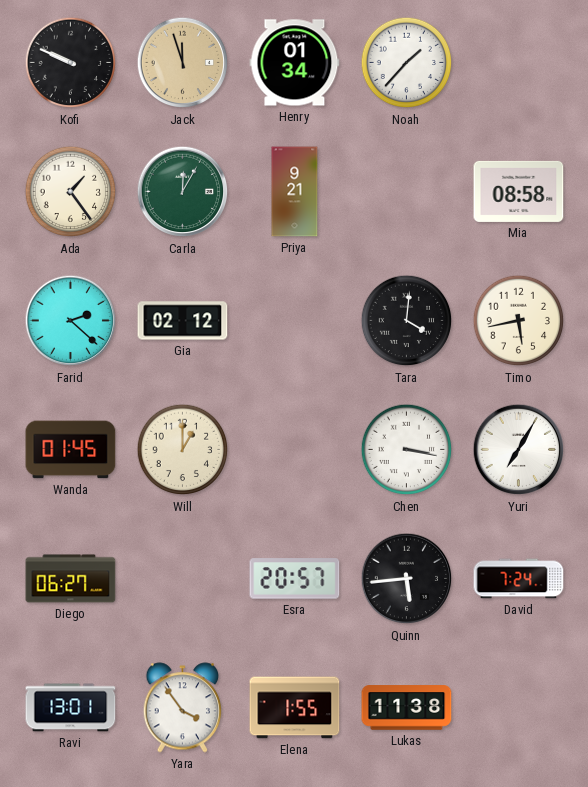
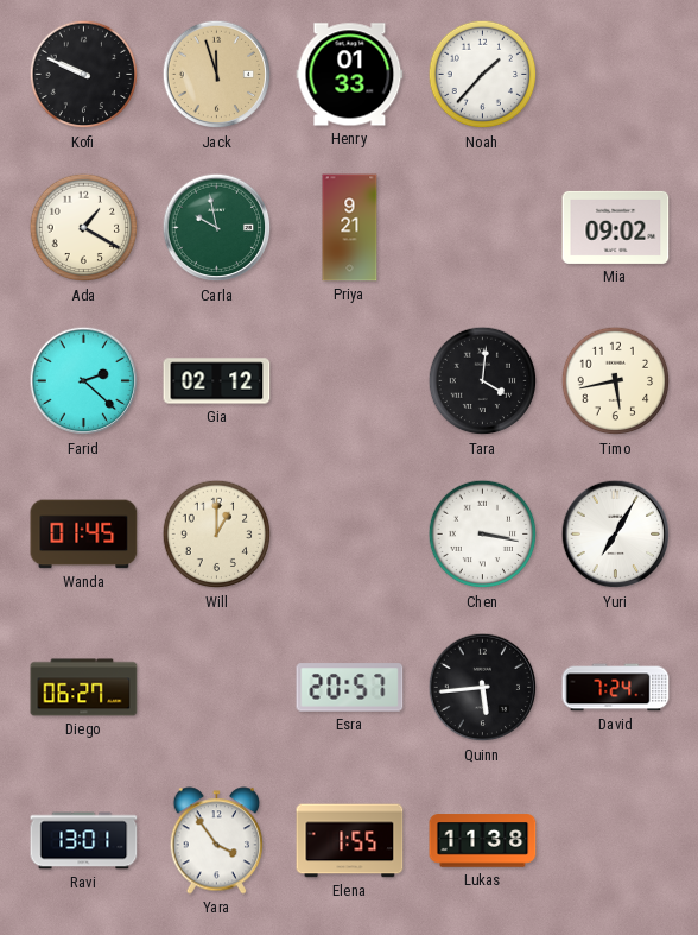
Henry: 01:34 -> 01:33 (350, 75)
Ada: 1:24 -> 1:20 (84, 228)
Carla: 12:05 -> 9:58 (217, 228)
Mia: 08:58 -> 09:02 (616, 227)
